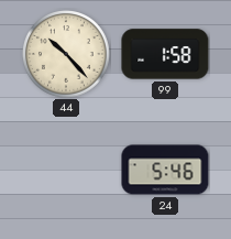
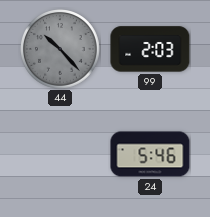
44 dial: cream -> grey (61, 50)
99: 1:58 -> 2:03 (150, 49)
